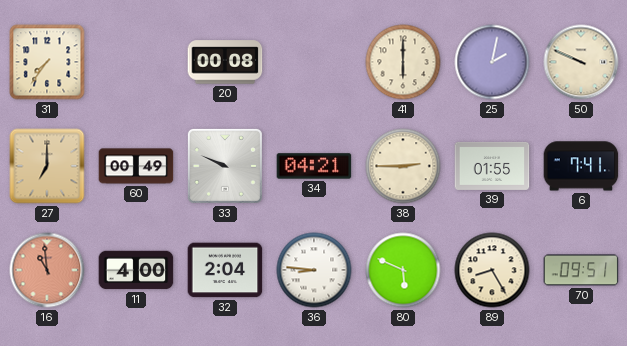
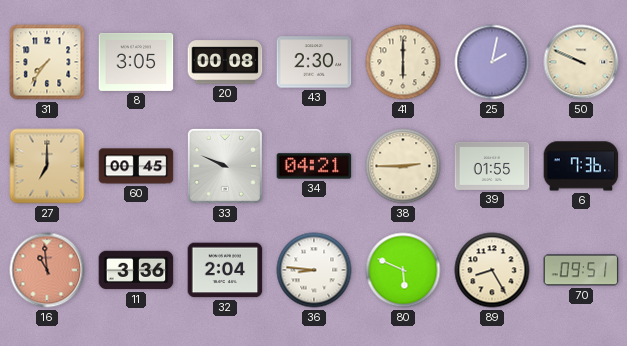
8: none -> 3:05 (136, 62)
43: none -> 2:30 (314, 62)
60: 00:49 -> 00:45 (136, 166)
6: 7:41 -> 7:36 (581, 166)
11: 4:00 -> 3:36 (136, 270)
